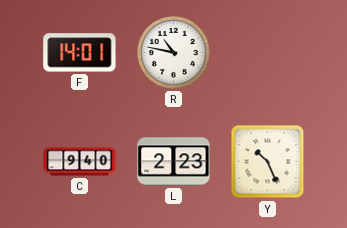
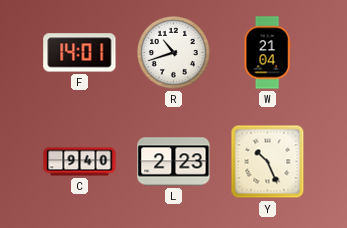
R: 10:47 -> 10:42 (174, 53)
W: none -> 21:04 (267, 53)
